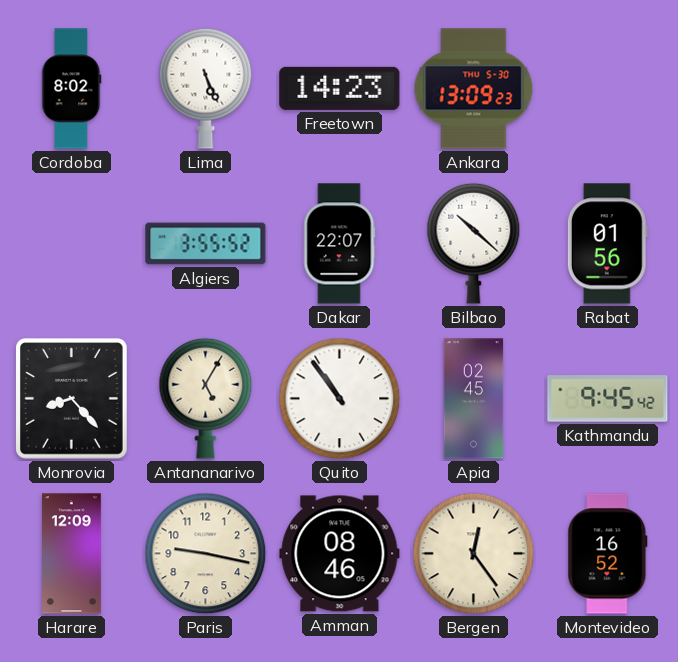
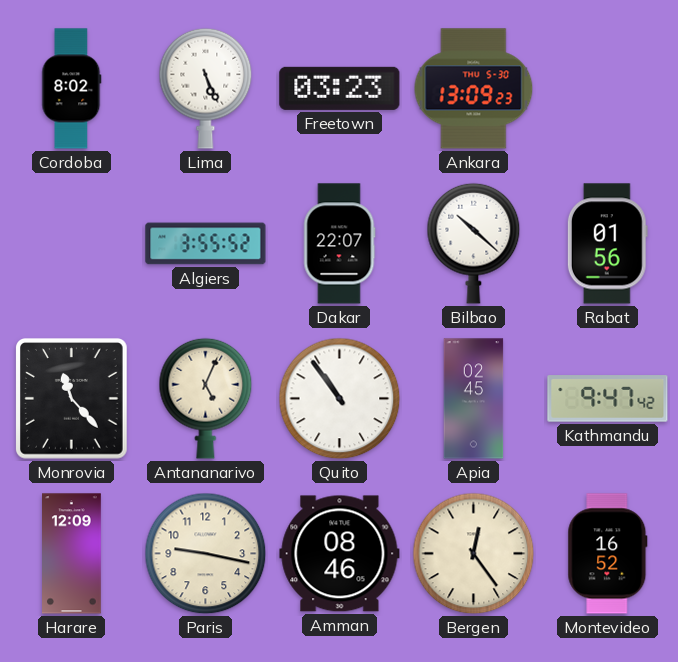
Freetown: 14:23 -> 03:23 (340, 88)
Monrovia: 8:23 -> 11:23 (72, 399)
Antananarivo: 5:05 -> 5:04 (206, 398)
Kathmandu: 9:45 -> 9:47 (608, 399)
